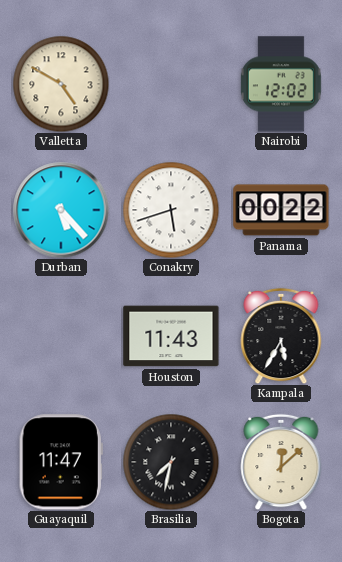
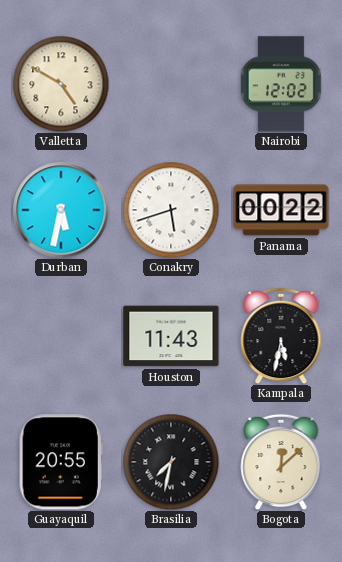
Durban: 5:23 -> 5:32 (61, 210)
Kampala: 5:35 -> 5:32 (281, 336)
Guayaquil: 11:47 -> 20:55 (61, 462)
